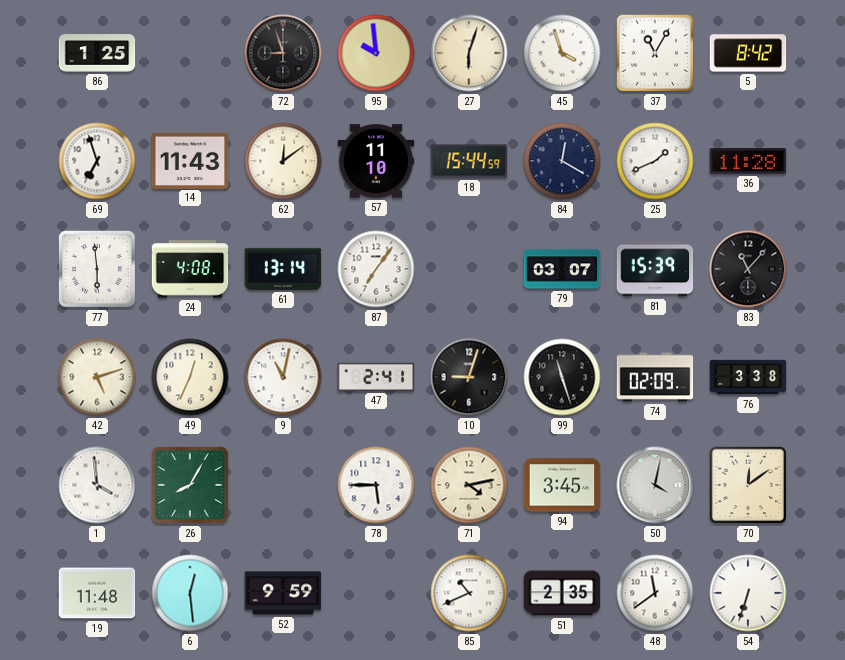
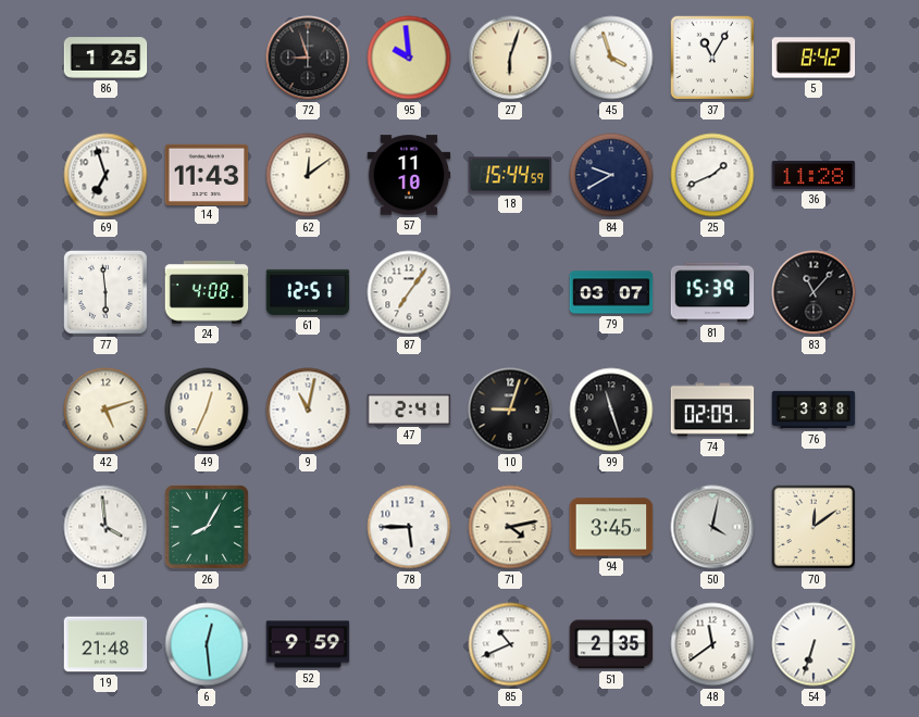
84: 12:20 -> 9:40 (611, 175)
61: 13:14 -> 12:51 (308, 292)
19: 11:48 -> 21:48 (105, 644)
